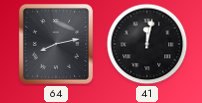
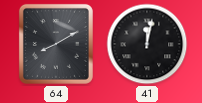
64: 8:13 -> 8:10 (56, 44)
